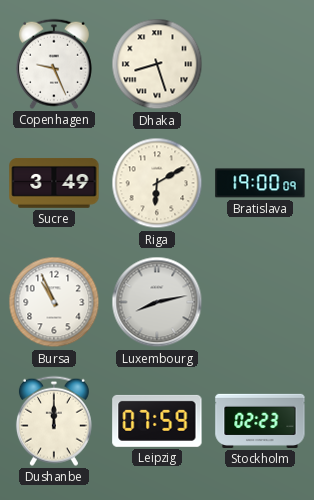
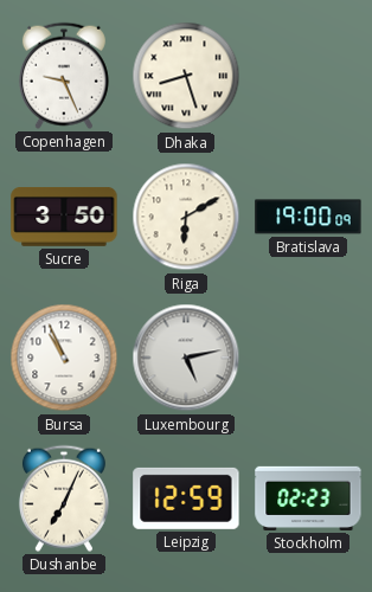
Sucre: 3:49 -> 3:50 (64, 218)
Luxembourg: 8:13 -> 5:13 (186, 358)
Dushanbe: 12:00 -> 7:04 (64, 498)
Leipzig: 07:59 -> 12:59 (186, 498)
